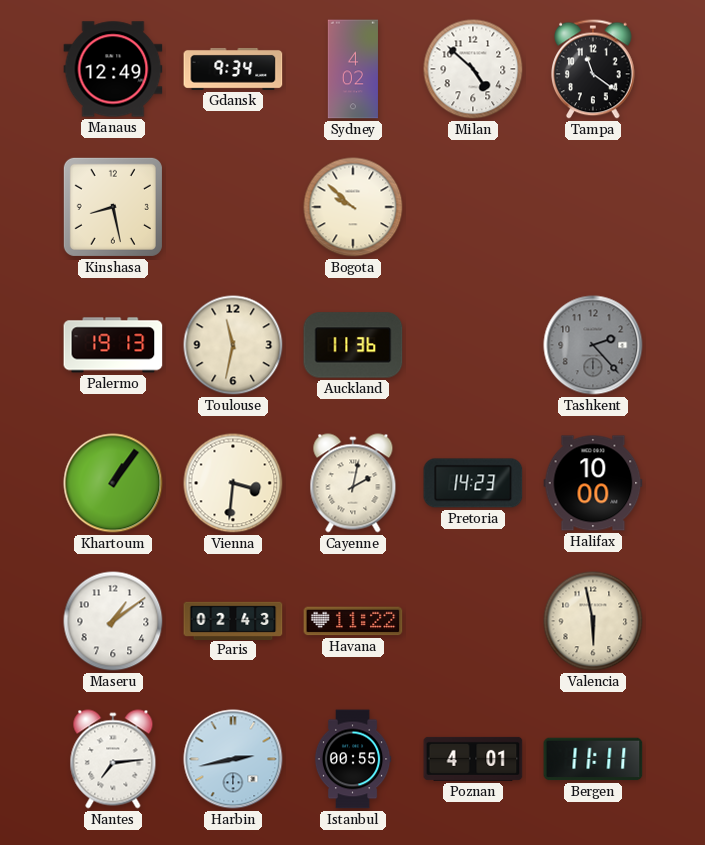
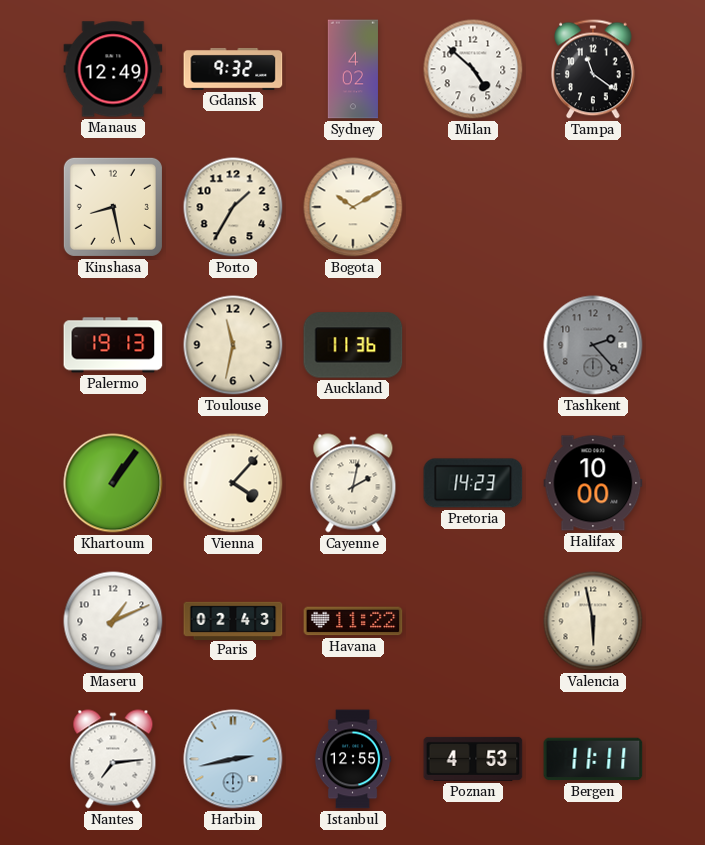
Gdansk: 9:34 -> 9:32 (233, 69)
Porto: none -> 1:35 (233, 207)
Bogota: 9:52 -> 10:10 (353, 207)
Vienna: 3:31 -> 4:07 (233, 483)
Maseru: 1:09 -> 1:11 (113, 621)
Istanbul: 00:55 -> 12:55 (353, 759)
Poznan: 4:01 -> 4:53 (473, 759)
